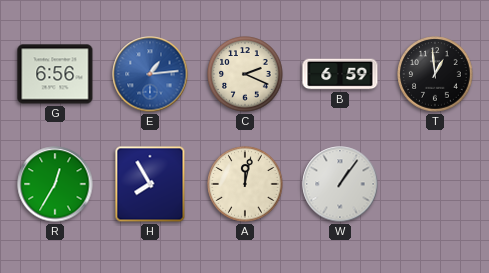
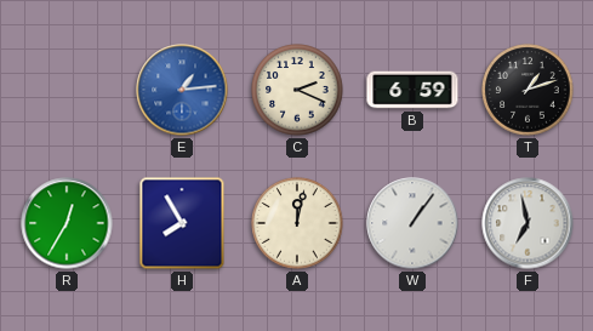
G: 6:56 -> none (55, 74)
T: 12:59 -> 1:12 (528, 90)
F: none -> 6:58 (528, 223)
